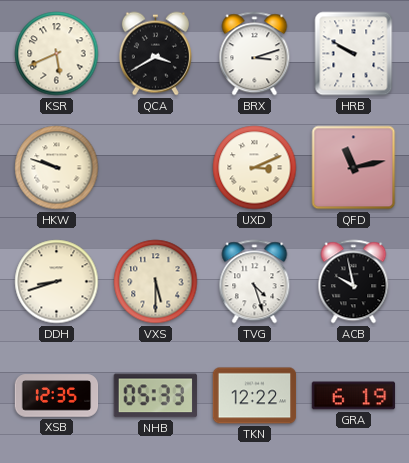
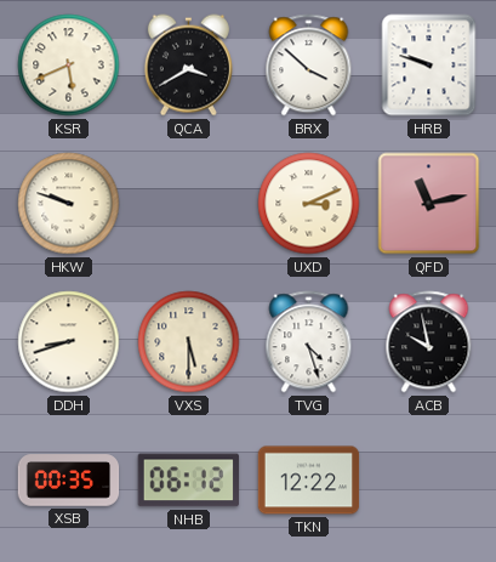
BRX: 3:12 -> 3:52 (309, 66)
HRB: 9:50 -> 9:48 (429, 66)
XSB: 12:35 -> 00:35 (69, 481)
NHB: 05:33 -> 06:12 (188, 481)
GRA: 6:19 -> none (354, 396)
